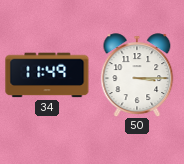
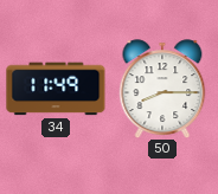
50: 3:15 -> 8:15 (162, 89)
